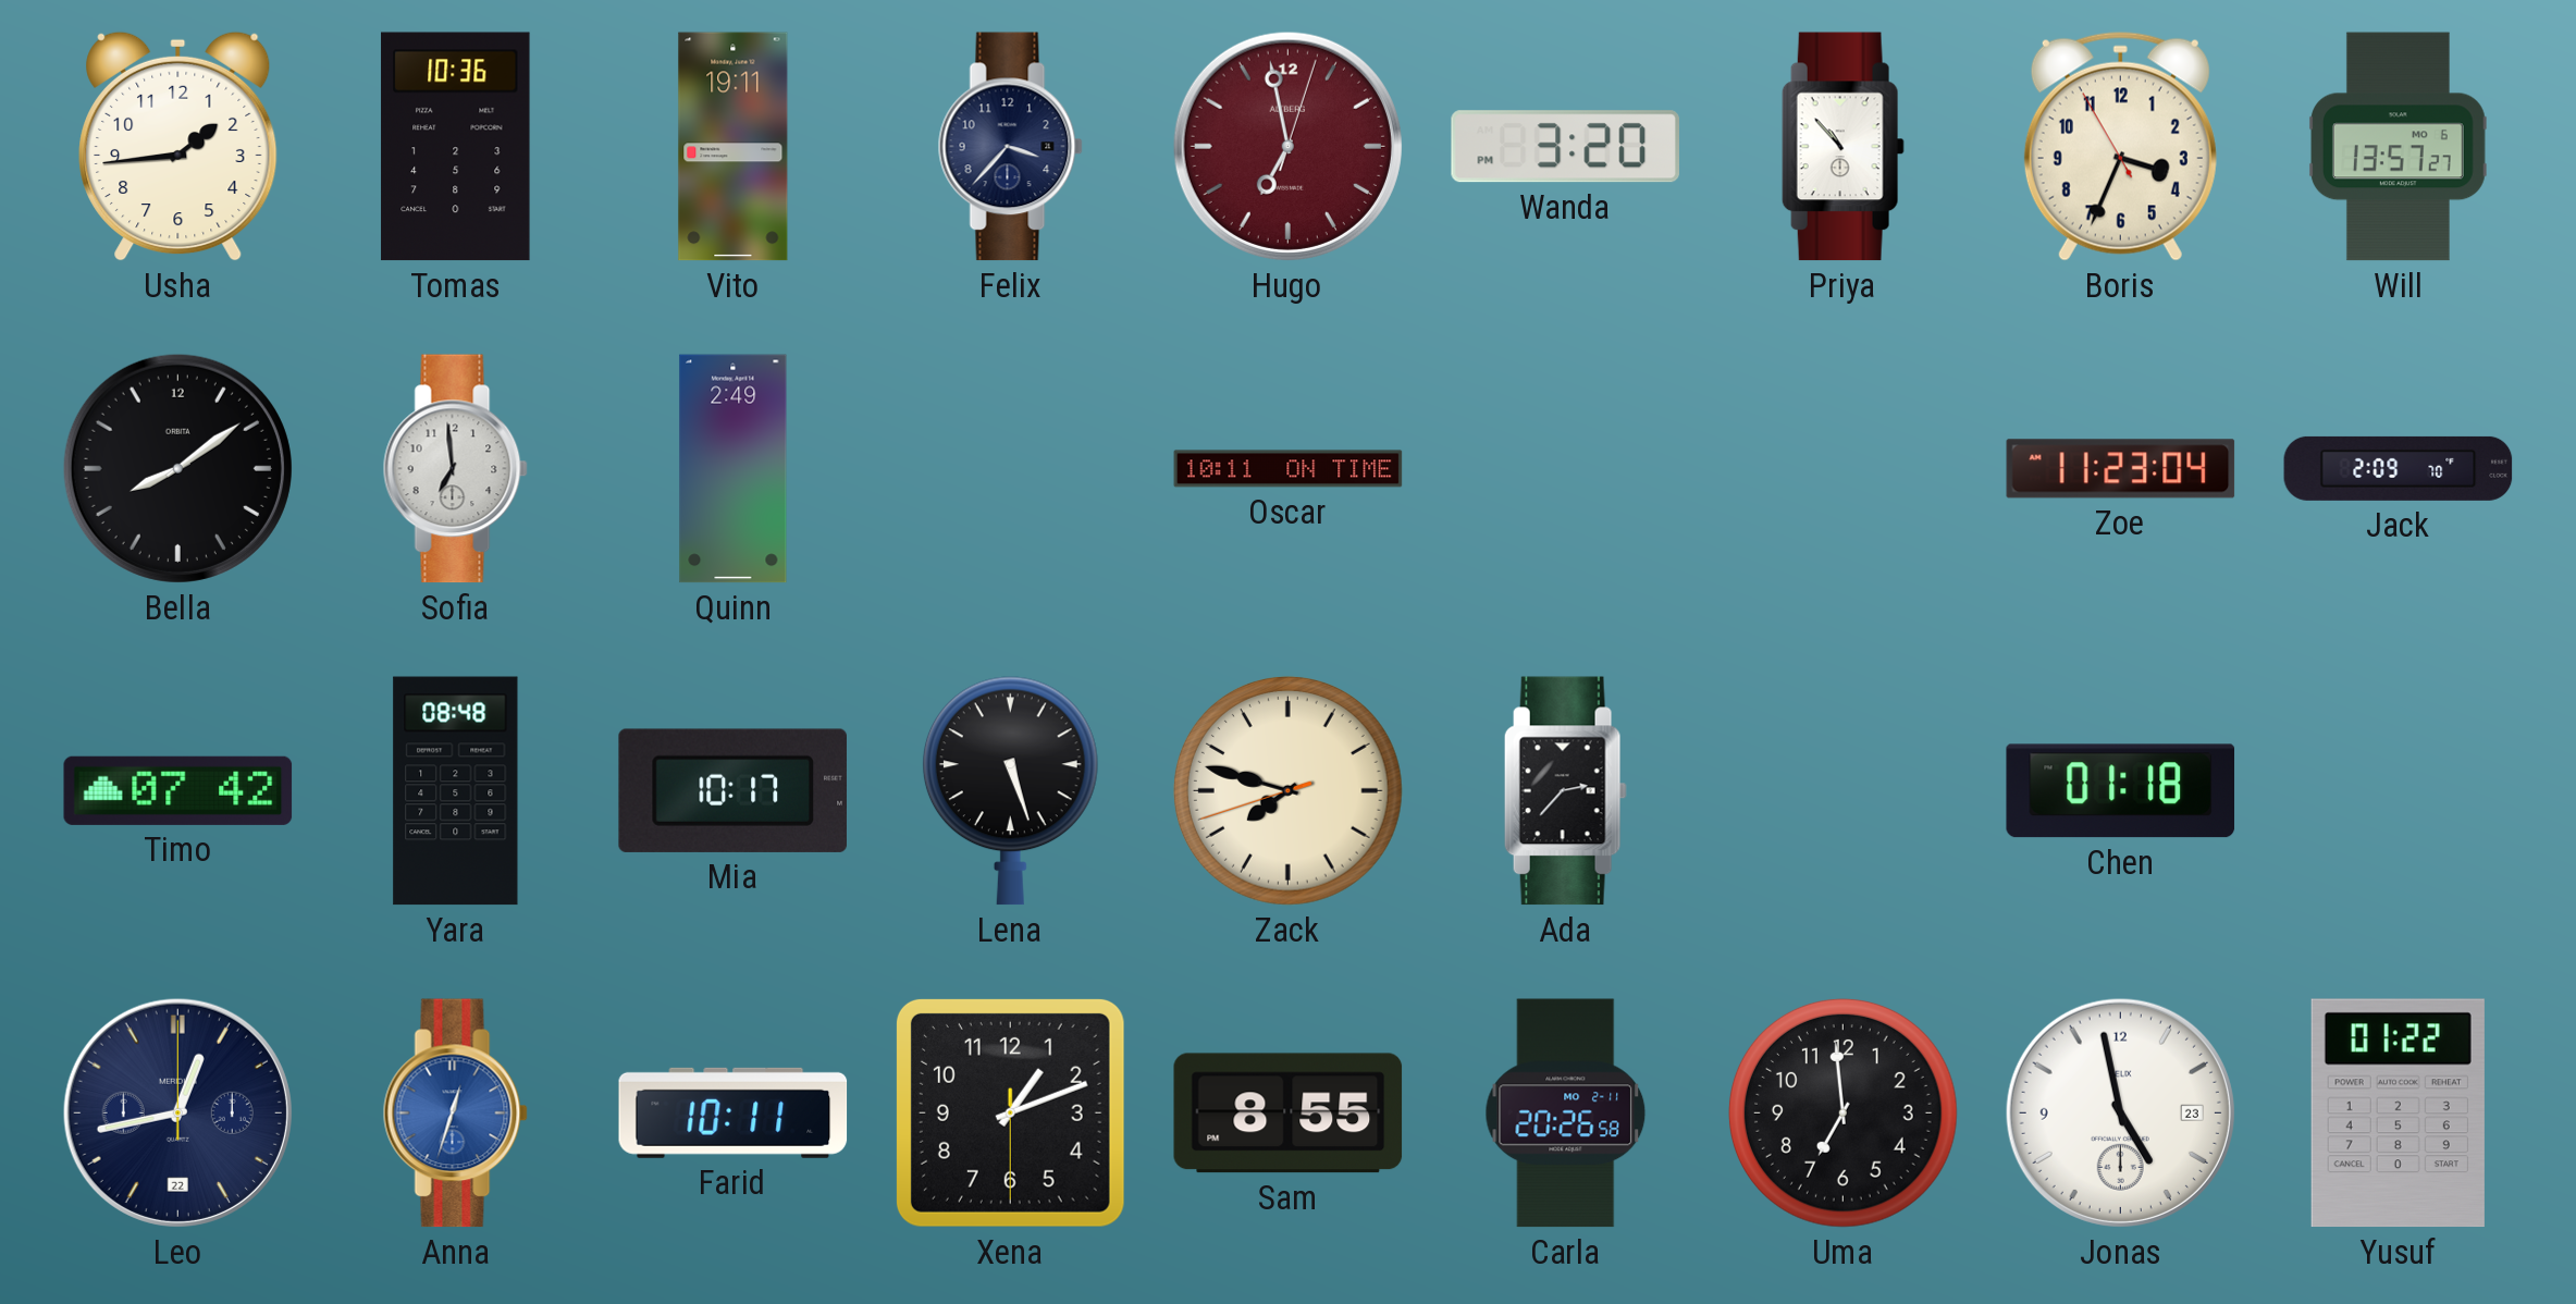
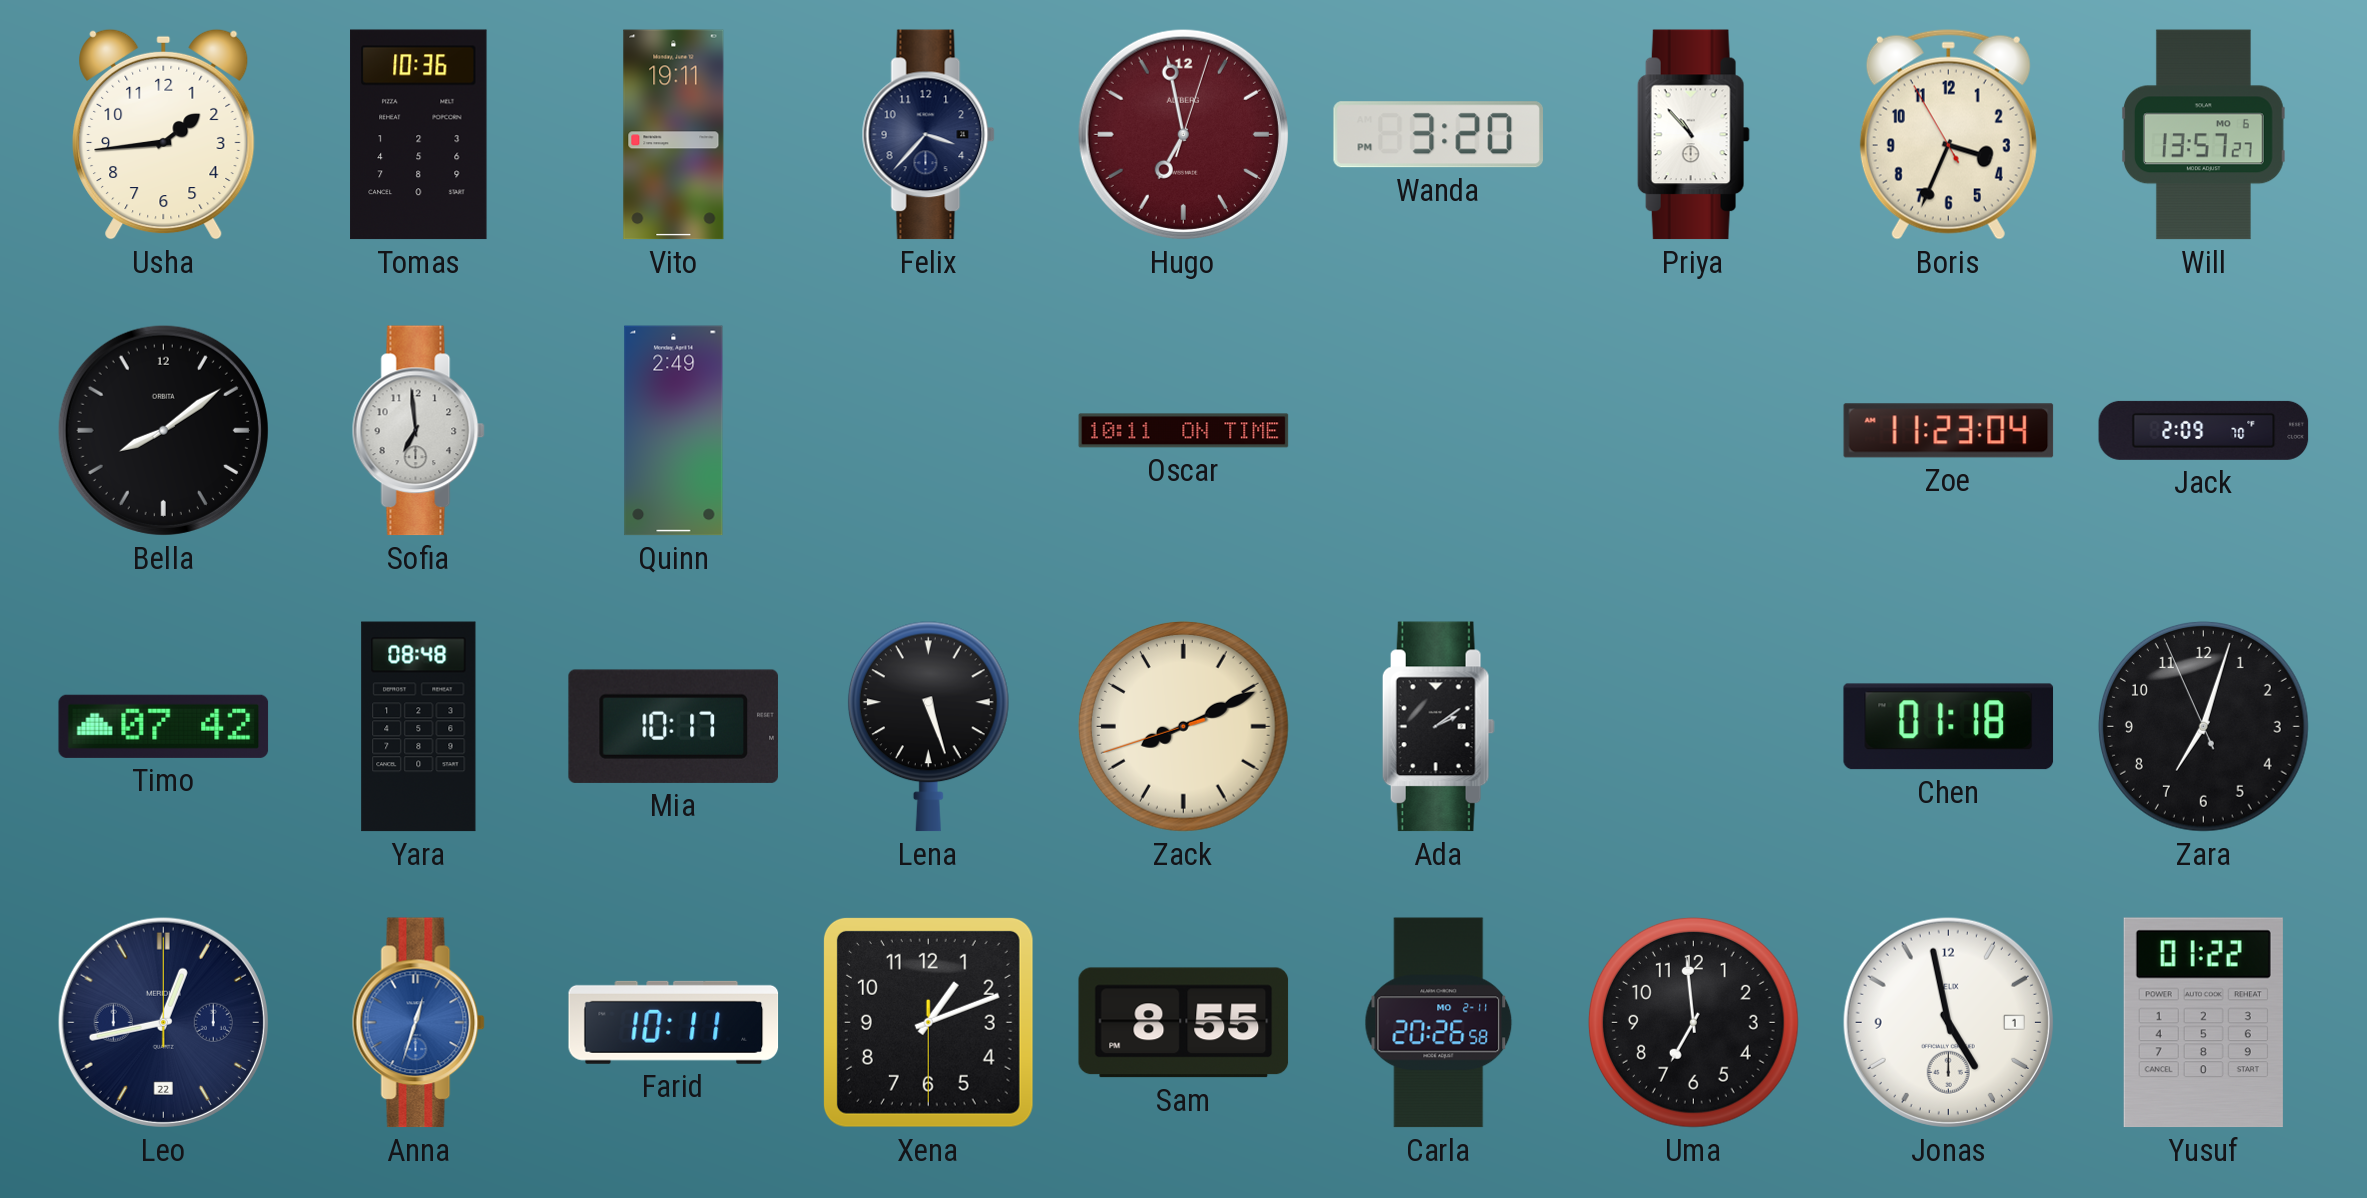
Zack: 7:47 -> 8:10 (1183, 726)
Ada: 2:37 -> 2:09 (1438, 727)
Zara: none -> 7:02 (2203, 726)
Jonas date: 23 -> 1 (1948, 1022)
